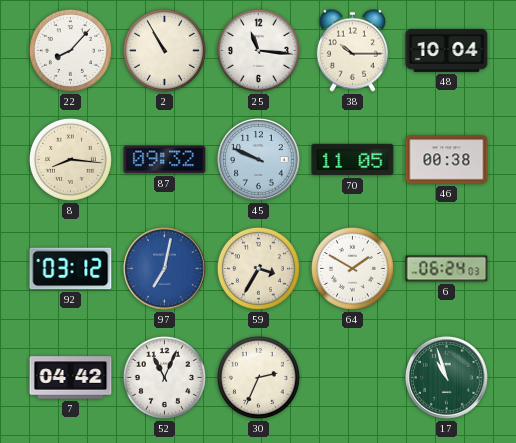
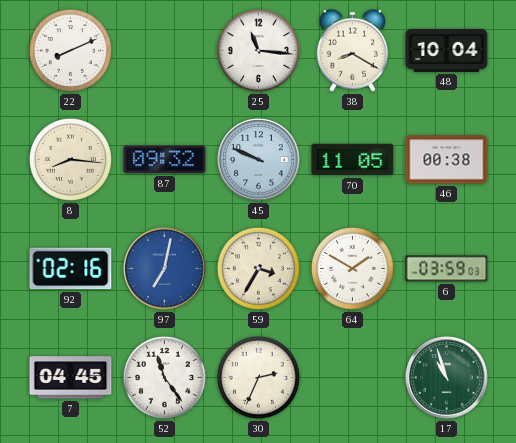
22: 8:07 -> 8:11 (70, 50)
2: 10:55 -> none (164, 50)
38: 10:15 -> 8:20 (352, 50)
92: 03:12 -> 02:16 (71, 269)
6: 06:24 -> 03:59 (447, 269)
7: 04:42 -> 04:45 (71, 378)
52: 11:04 -> 11:24 (164, 377)
